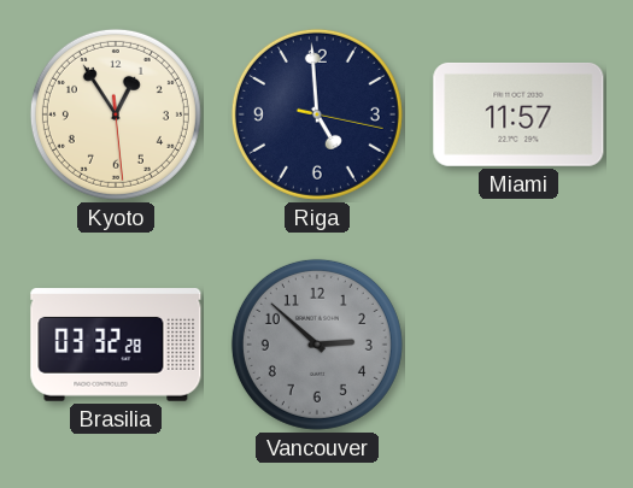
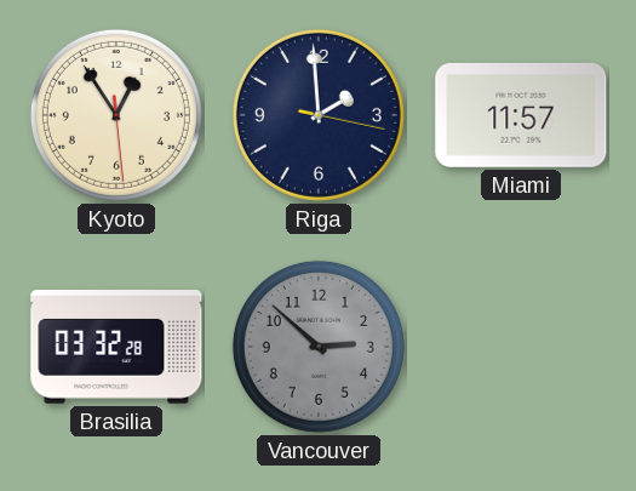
Riga: 4:59 -> 1:59 (319, 115)
